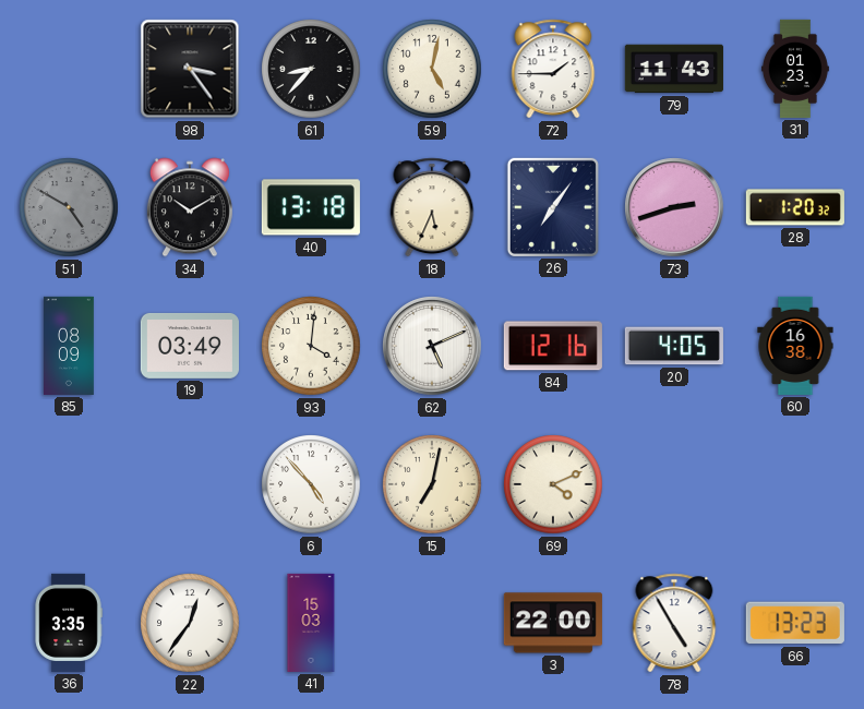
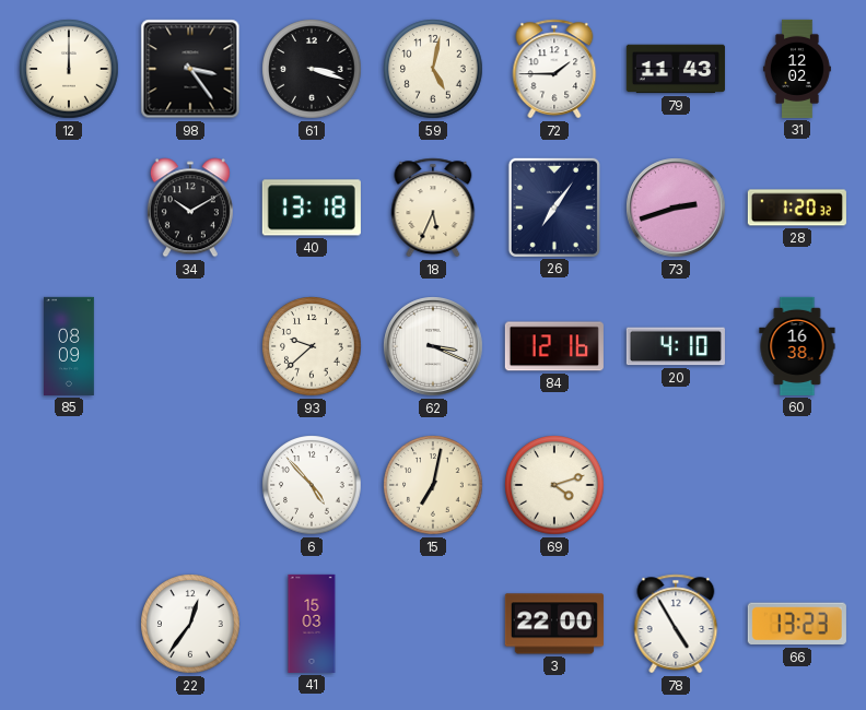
12: none -> 12:00 (69, 69)
61: 8:37 -> 3:18 (312, 69)
31: 01:23 -> 12:02 (797, 69)
51: 4:50 -> none (69, 207)
19: 03:49 -> none (190, 346)
93: 4:01 -> 9:38 (312, 346)
62: 5:11 -> 3:19 (433, 346)
20: 4:05 -> 4:10 (676, 346)
69: 4:11 -> 4:12 (554, 485)
36: 3:35 -> none (69, 623)
